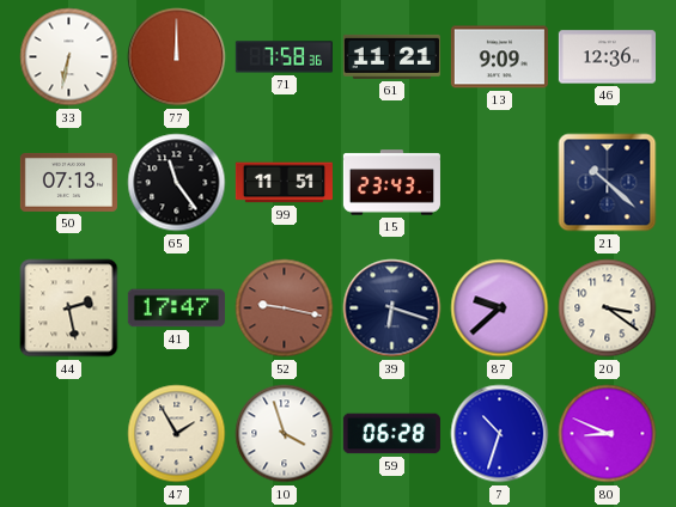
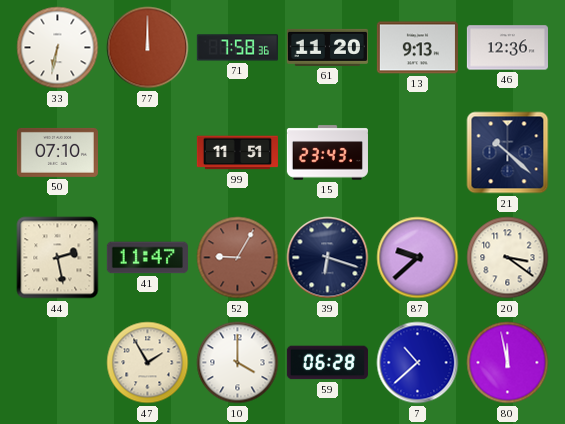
61: 11:21 -> 11:20 (327, 47)
13: 9:09 -> 9:13 (417, 48)
50: 07:13 -> 07:10 (57, 152)
65: 11:24 -> none (177, 183)
41: 17:47 -> 11:47 (147, 258)
52: 9:17 -> 9:05 (238, 258)
10: 3:57 -> 4:00 (238, 363)
7: 10:33 -> 10:38 (418, 363)
80: 8:49 -> 11:58 (508, 363)
